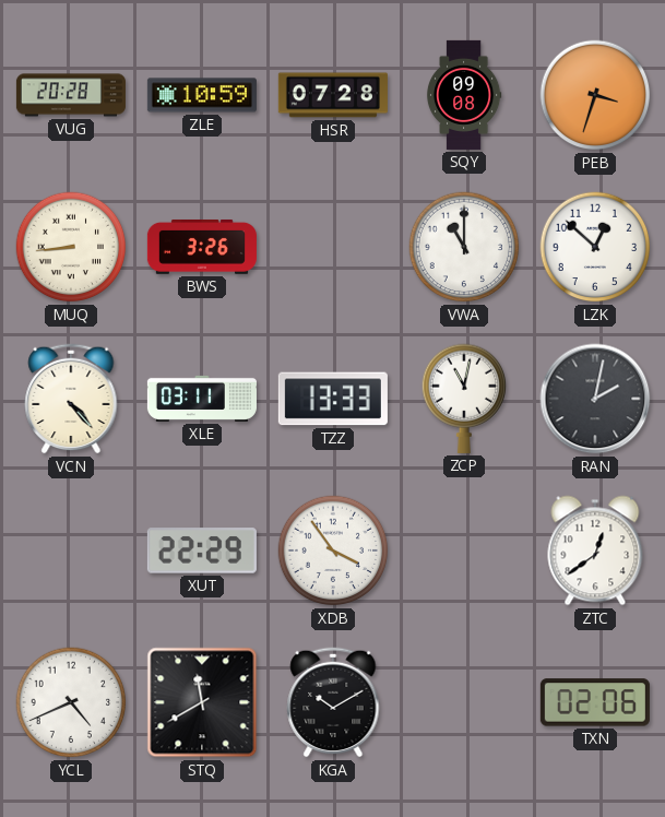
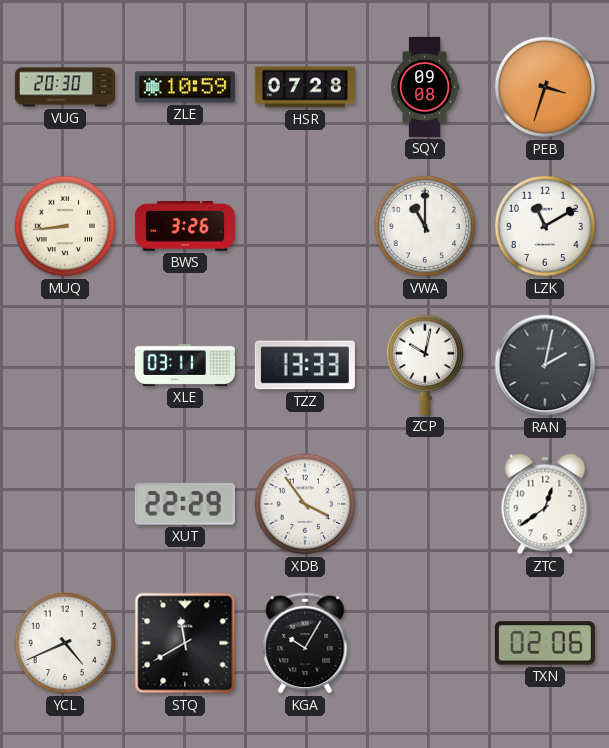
VUG: 20:28 -> 20:30 (65, 87)
LZK: 12:52 -> 11:10 (545, 226)
VCN: 4:23 -> none (71, 399)
ZCP: 11:02 -> 10:02 (424, 365)
KGA: 10:10 -> 10:05 (305, 643)
